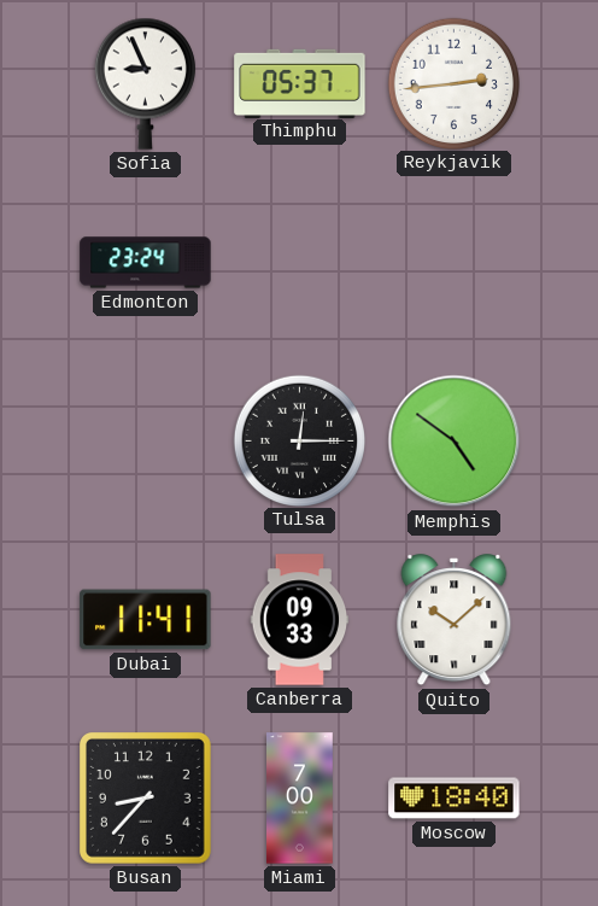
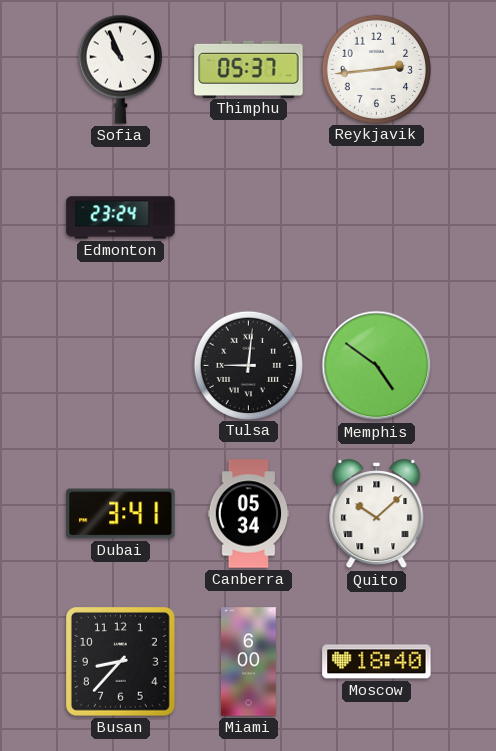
Sofia: 8:56 -> 10:56 (120, 69)
Tulsa: 12:15 -> 9:01 (248, 365)
Dubai: 11:41 -> 3:41 (121, 514)
Canberra: 09:33 -> 05:34 (249, 514)
Miami: 7:00 -> 6:00 (249, 662)
